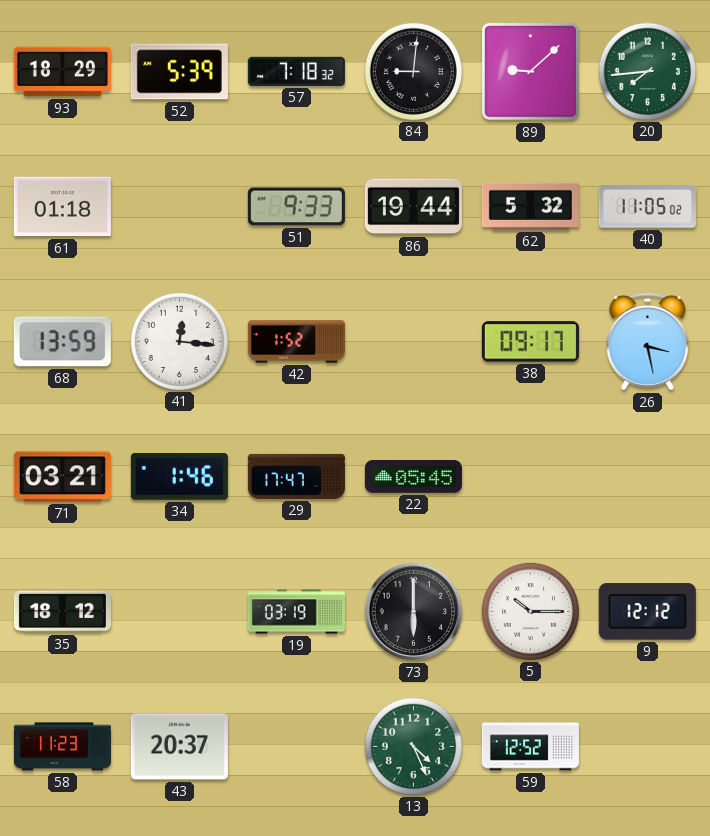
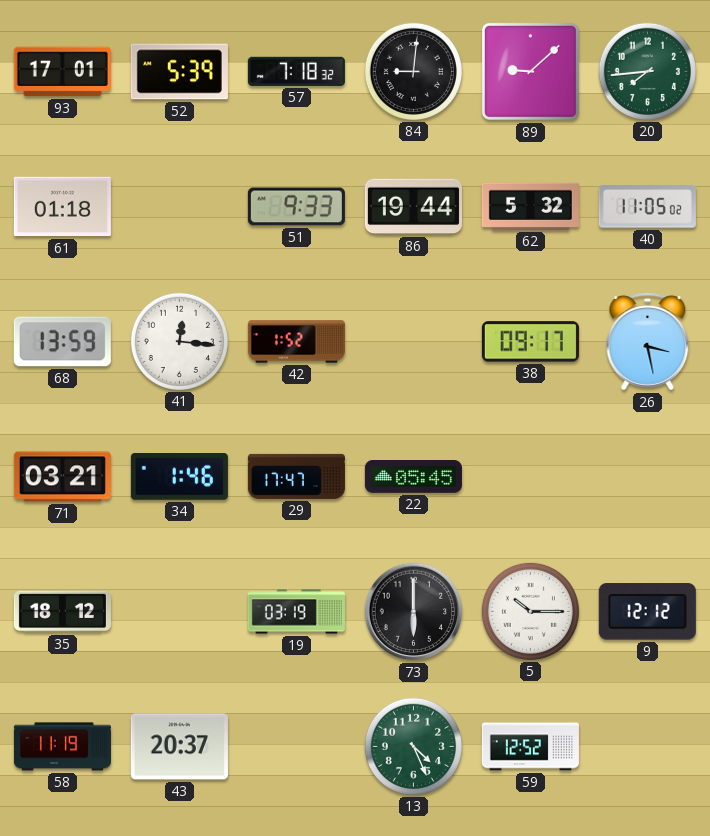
93: 18:29 -> 17:01 (62, 72)
58: 11:23 -> 11:19 (62, 747)
